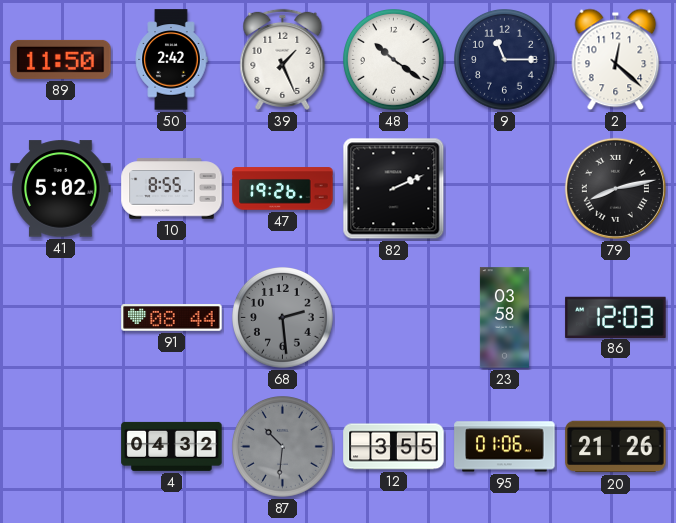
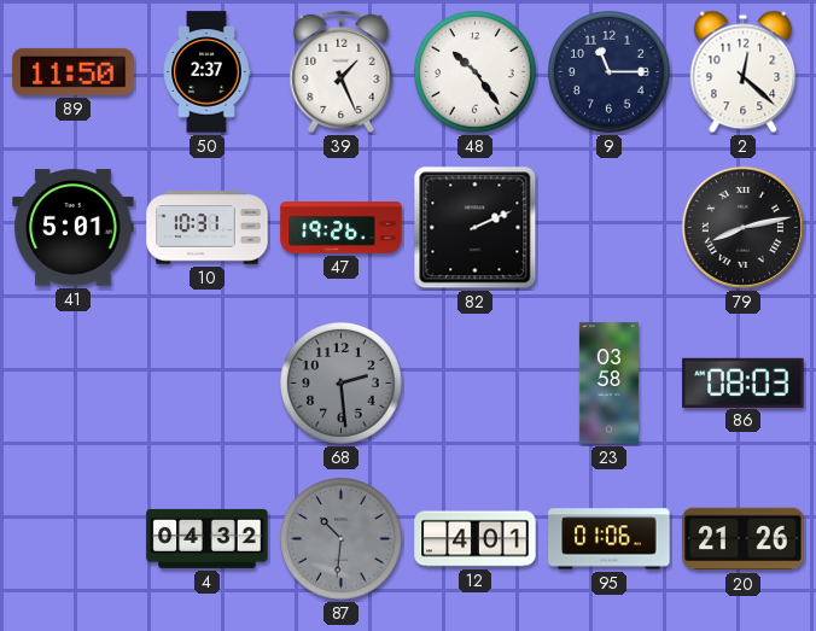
50: 2:42 -> 2:37 (206, 72)
48: 10:21 -> 10:24 (476, 72)
41: 5:02 -> 5:01 (74, 228)
10: 8:55 -> 10:31 (208, 228)
91: 08:44 -> none (172, 318)
86: 12:03 -> 08:03 (744, 382)
12: 3:55 -> 4:01 (476, 539)
